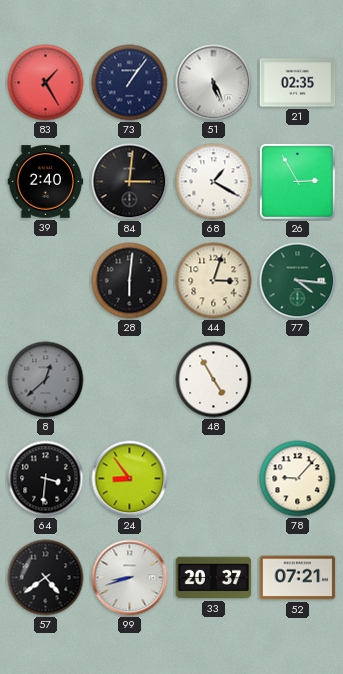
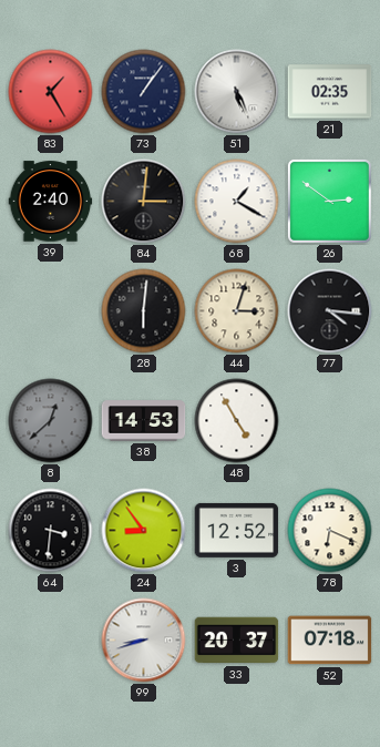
26: 2:55 -> 2:51 (329, 201)
77 dial: green -> black (330, 311)
38: none -> 14:53 (144, 421)
3: none -> 12:52 (237, 530)
78: 9:07 -> 6:19 (330, 531)
57: 4:39 -> none (46, 578)
52: 07:21 -> 07:18 (330, 641)
